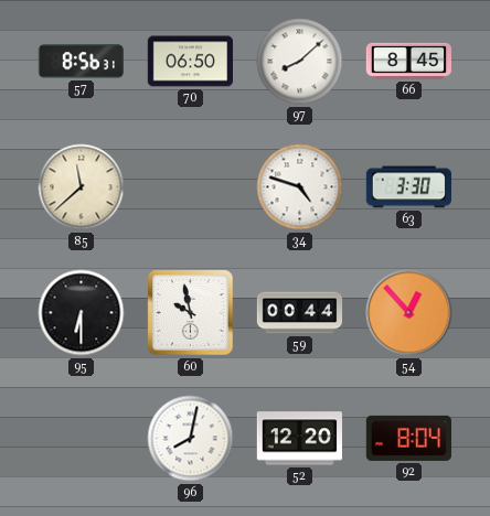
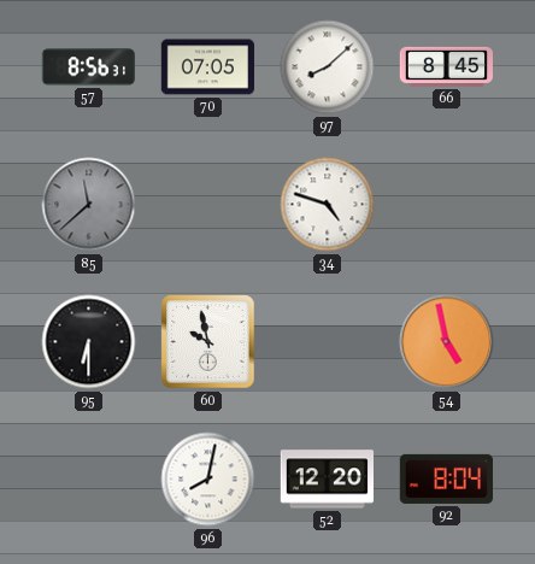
70: 06:50 -> 07:05 (207, 67)
85 dial: cream -> grey (89, 205)
63: 3:30 -> none (408, 187)
59: 00:44 -> none (300, 313)
54: 12:53 -> 4:58 (447, 342)
